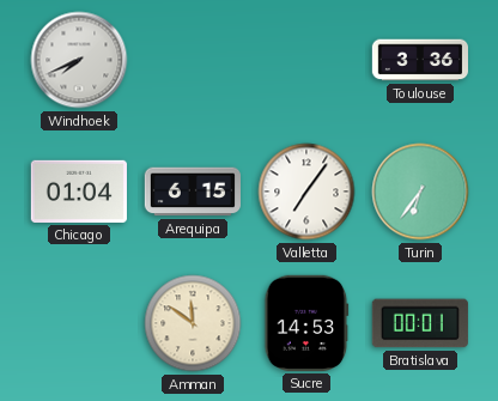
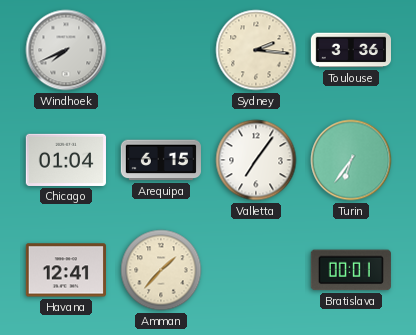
Sydney: none -> 2:16 (256, 50)
Havana: none -> 12:41 (66, 270)
Amman: 11:51 -> 1:37 (161, 270)
Sucre: 14:53 -> none (306, 323)
